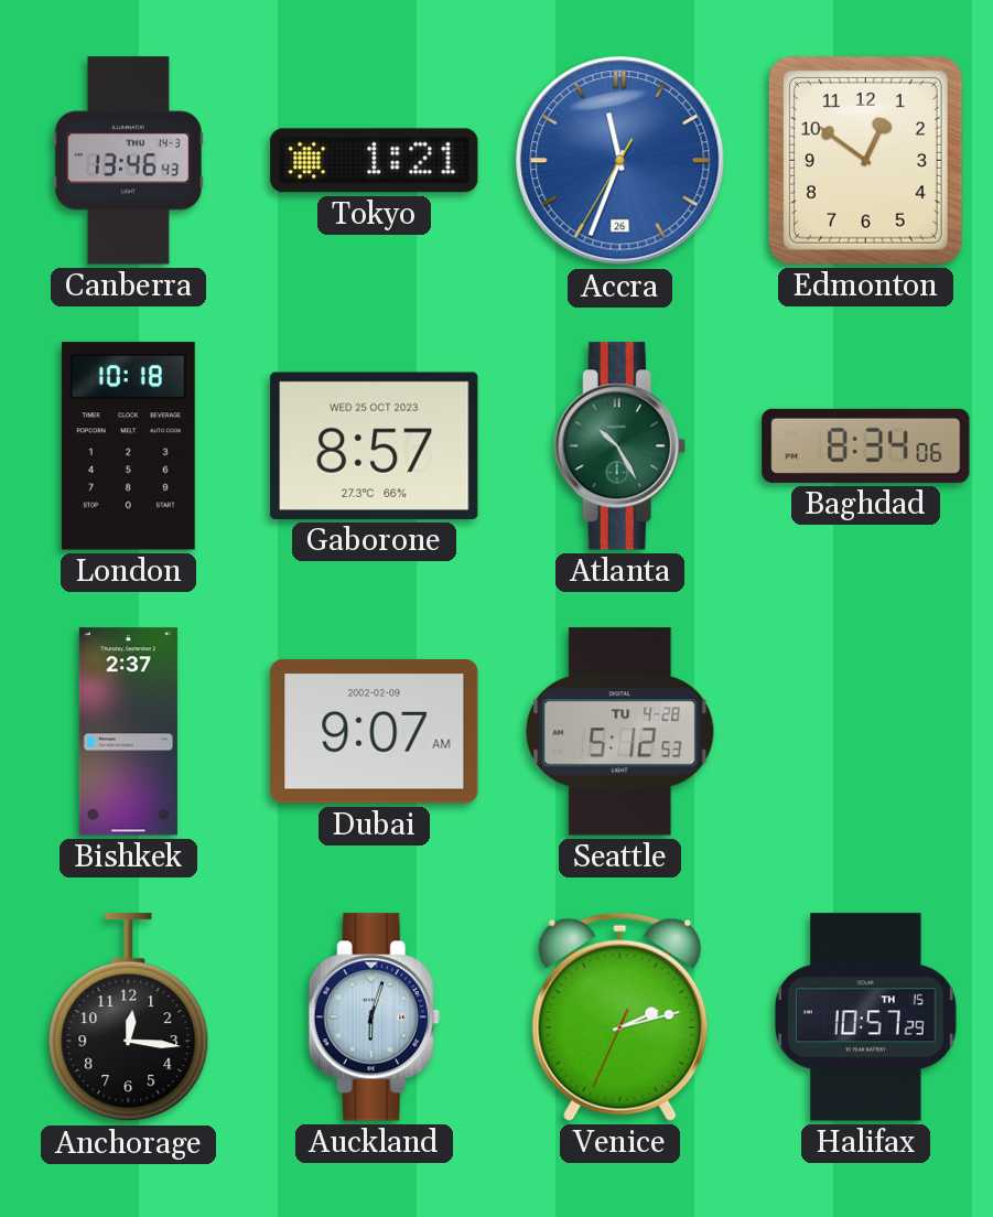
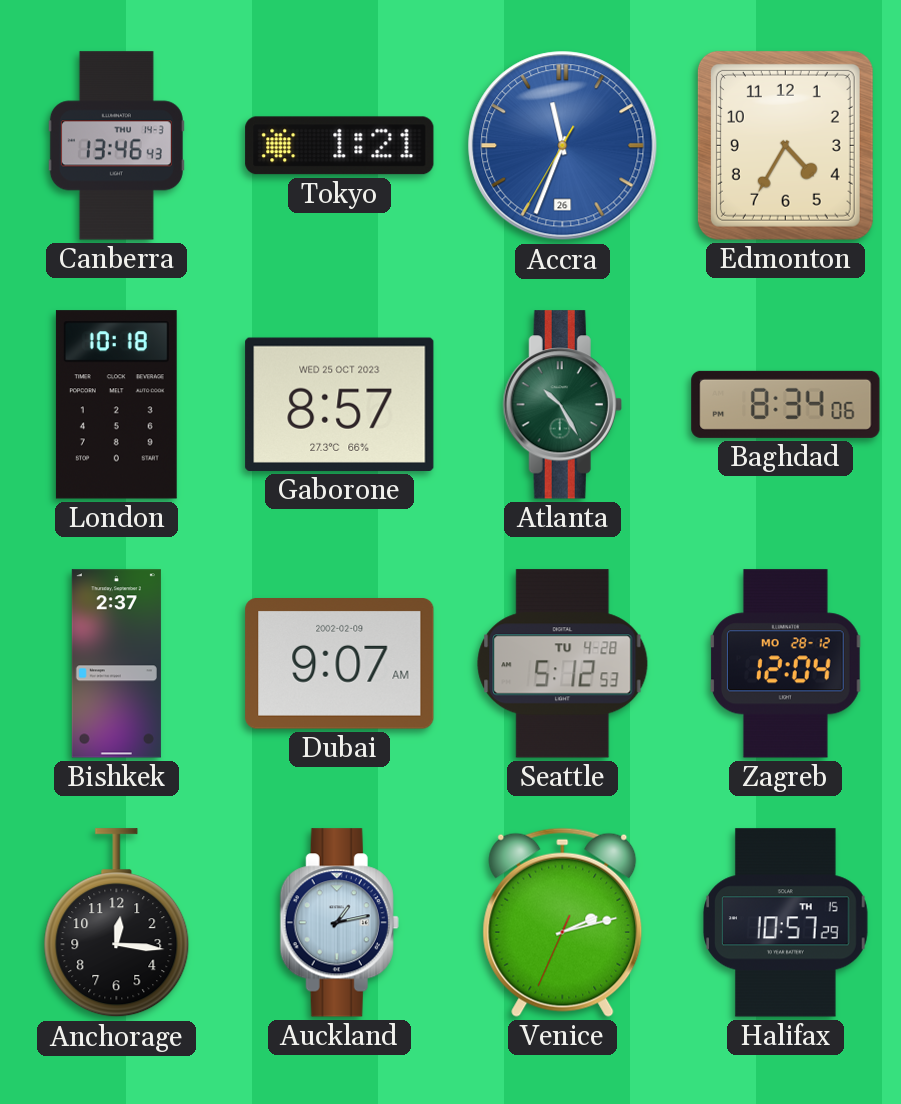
Edmonton: 12:51 -> 4:35 (785, 145)
Zagreb: none -> 12:04 (786, 664)
Auckland: 6:03 -> 1:13 (339, 923)
